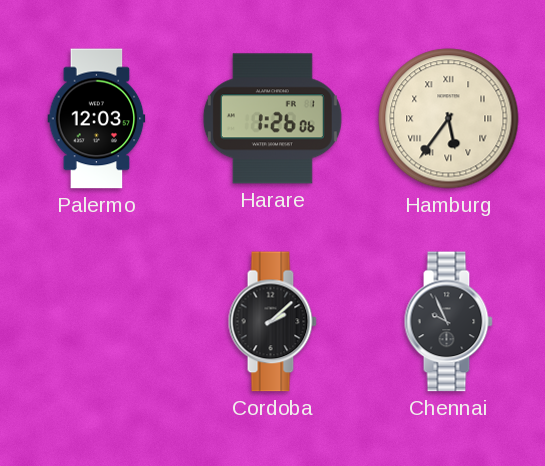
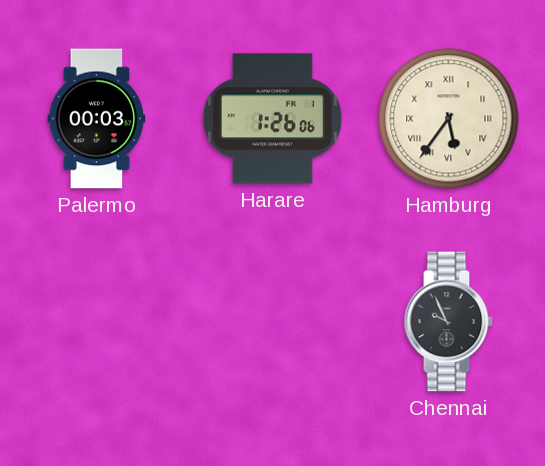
Palermo: 12:03 -> 00:03 (97, 119)
Cordoba: 2:08 -> none (272, 322)
